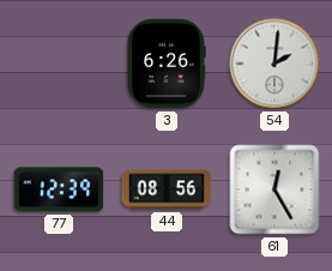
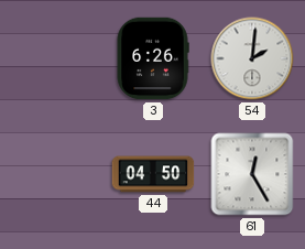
77: 12:39 -> none (59, 189)
44: 08:56 -> 04:50 (153, 174)
